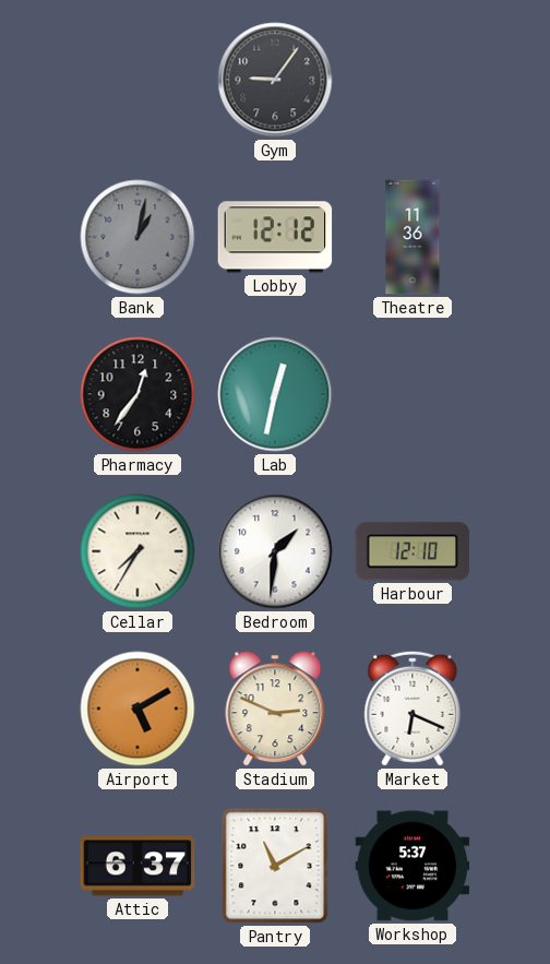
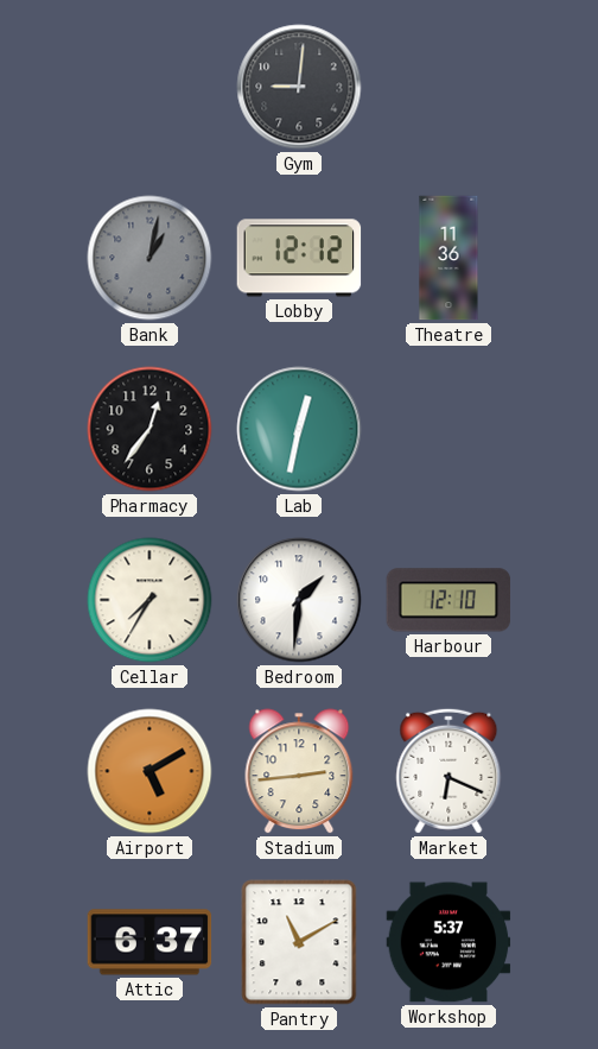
Gym: 9:06 -> 9:01 (299, 87)
Stadium: 2:49 -> 2:44 (299, 771)
